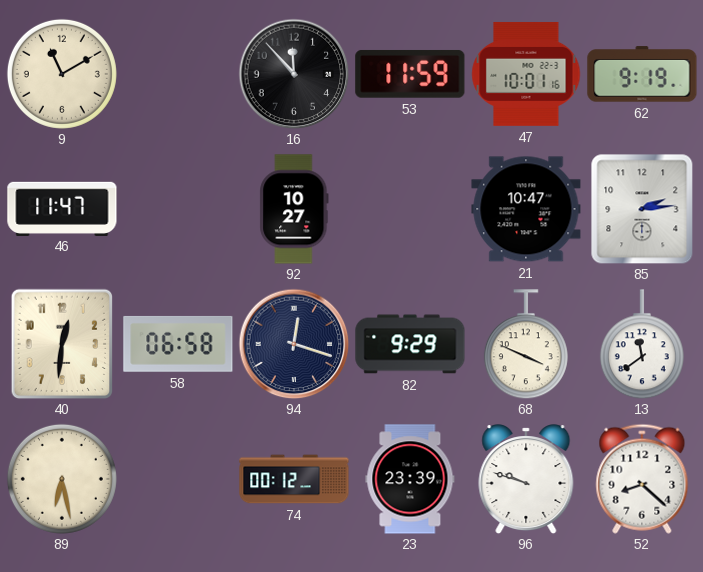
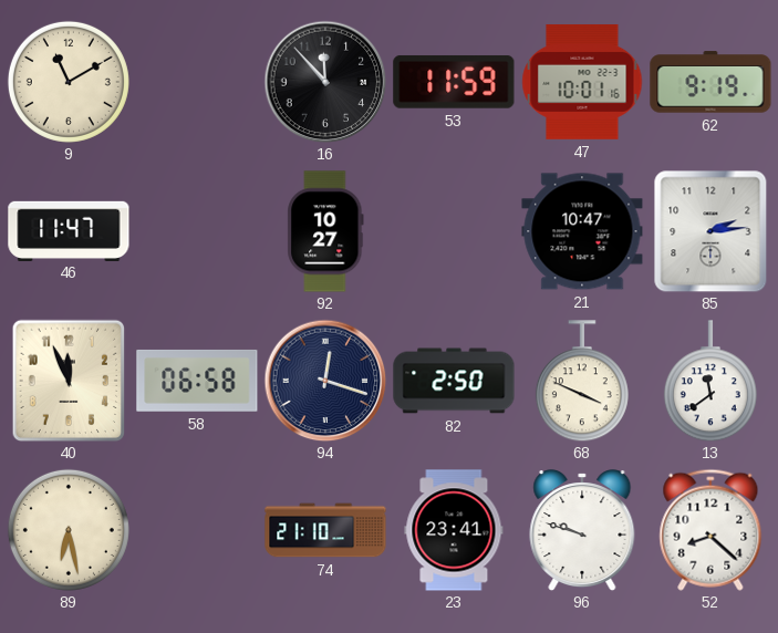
40: 12:31 -> 11:56 (69, 381)
82: 9:29 -> 2:50 (454, 381)
74: 00:12 -> 21:10 (325, 530)
23: 23:39 -> 23:41 (454, 530)
